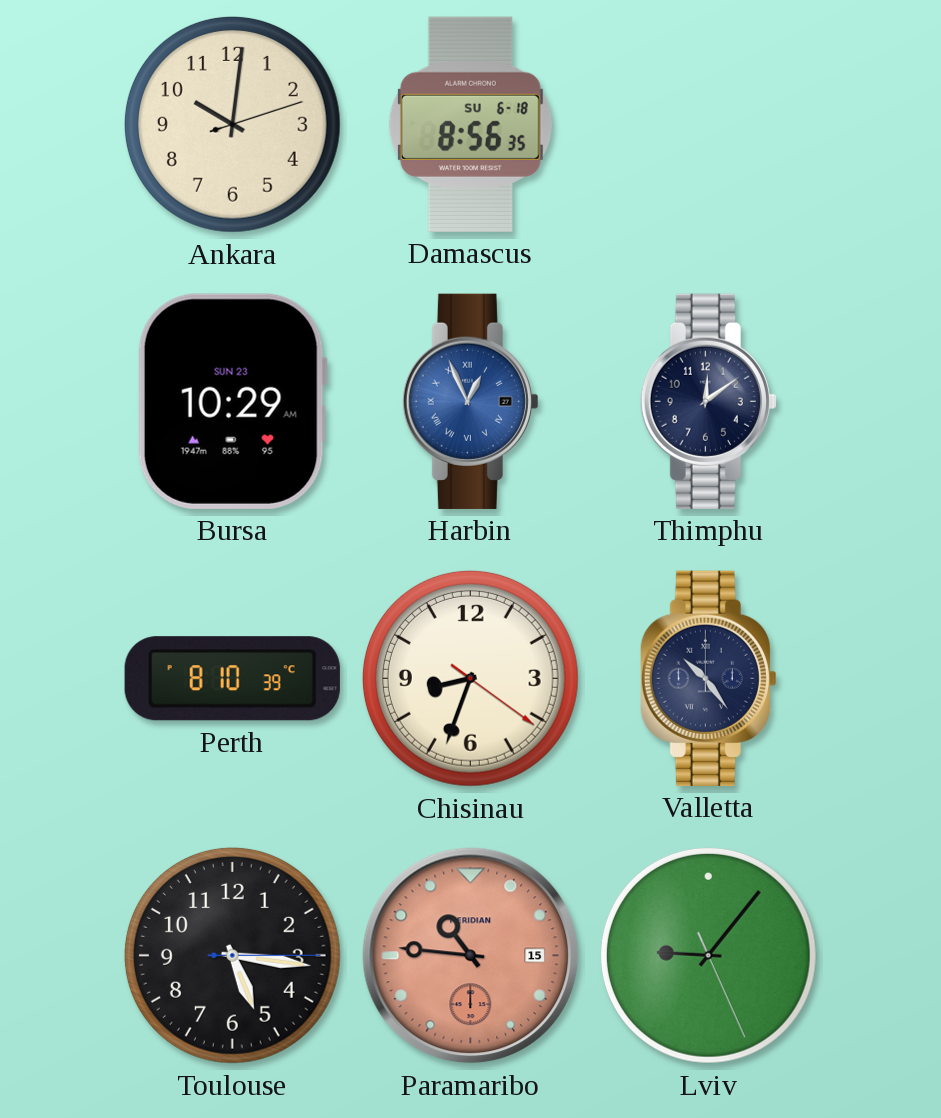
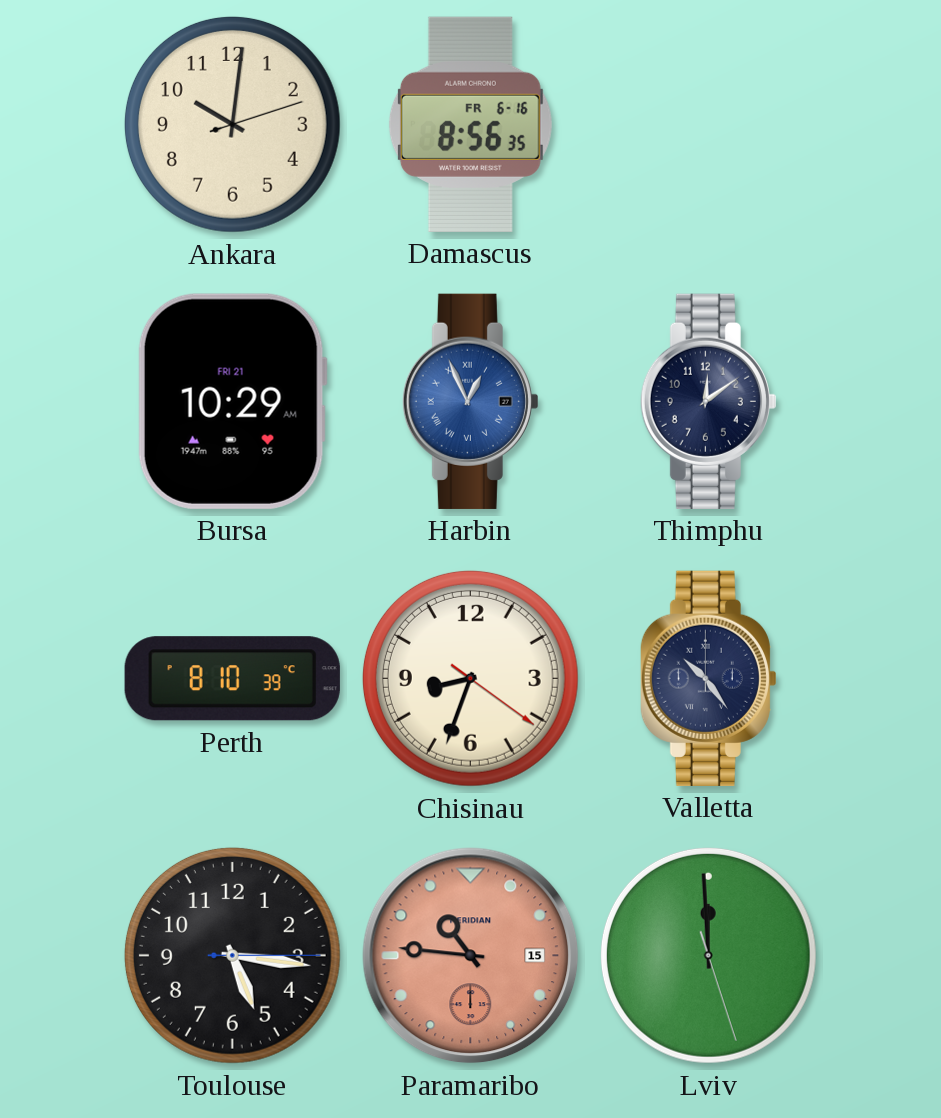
Damascus date: SU 6-18 -> FR 6-16 (470, 124)
Bursa date: SUN 23 -> FRI 21 (232, 401)
Lviv: 9:06 -> 11:59 (708, 955)
